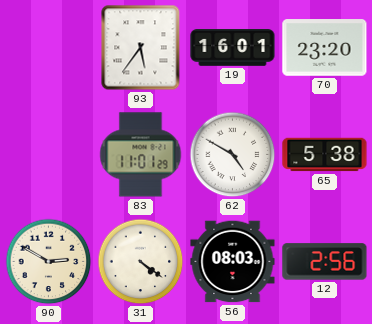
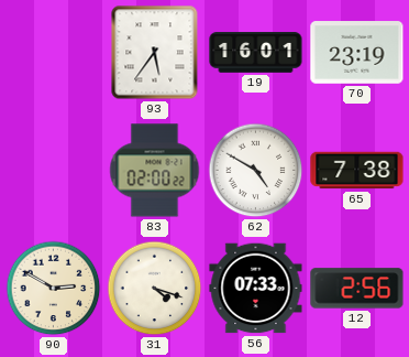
70: 23:20 -> 23:19 (357, 53)
83: 11:01 -> 02:00 (155, 171)
65: 5:38 -> 7:38 (357, 171)
31: 4:21 -> 4:18 (155, 289)
56: 08:03 -> 07:33 (256, 289)
